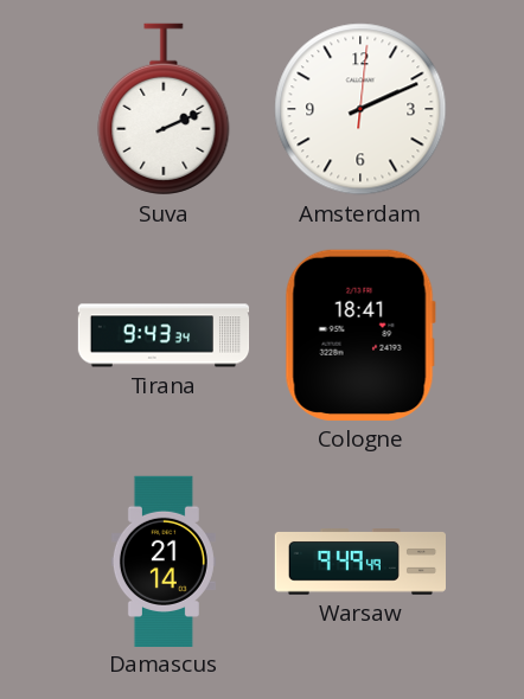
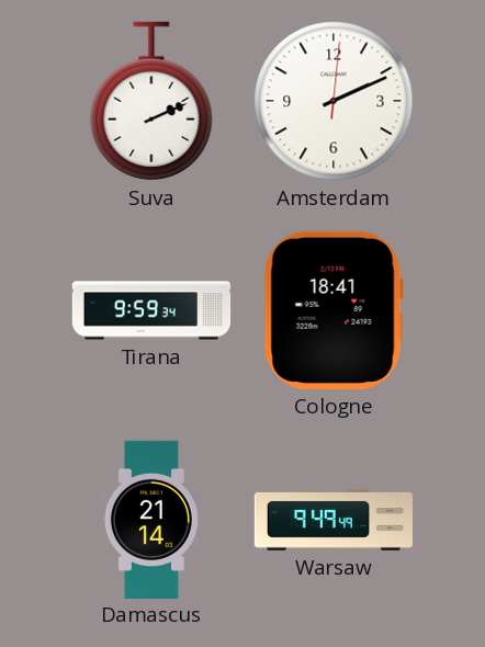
Tirana: 9:43 -> 9:59 (151, 310)
